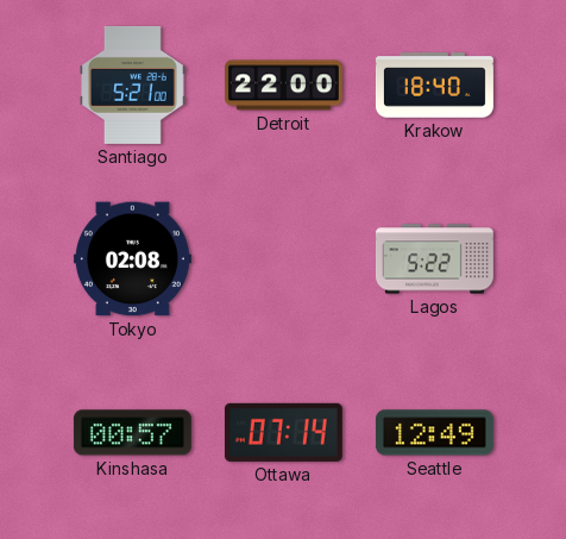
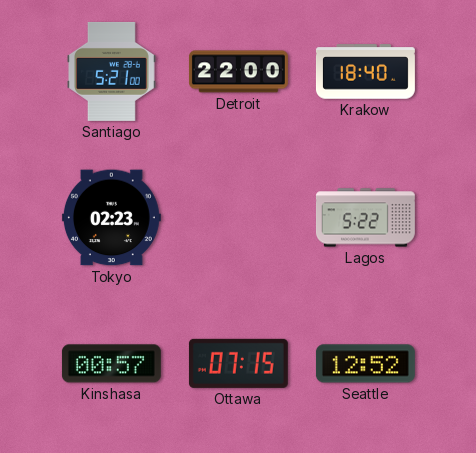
Tokyo: 02:08 -> 02:23 (111, 218)
Ottawa: 07:14 -> 07:15 (238, 363)
Seattle: 12:49 -> 12:52 (365, 364)
